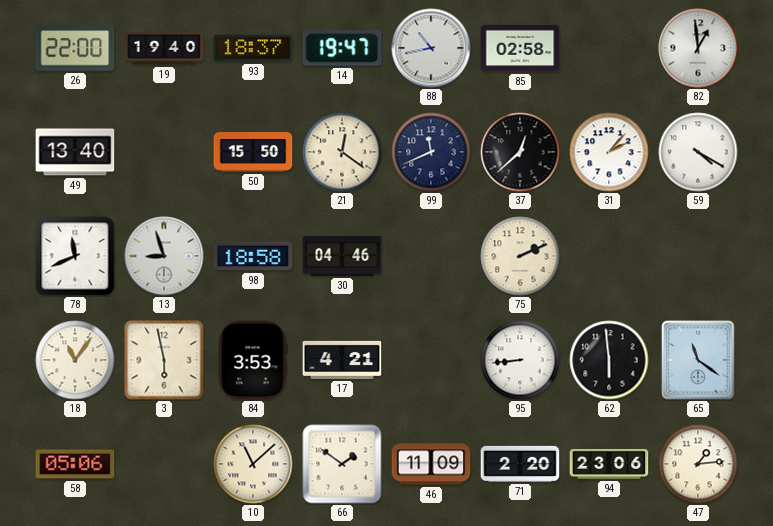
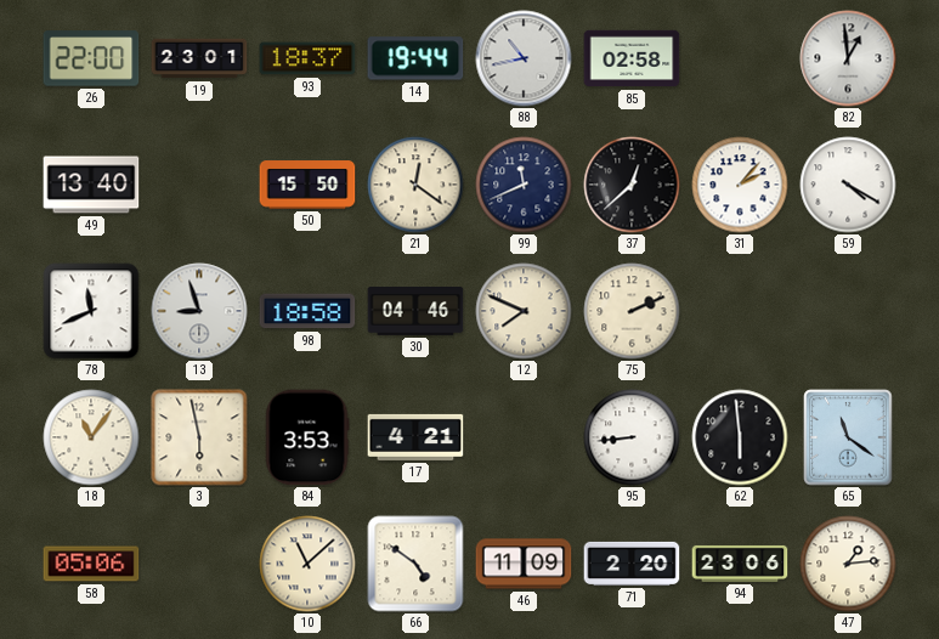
19: 19:40 -> 23:01 (199, 58)
14: 19:47 -> 19:44 (415, 58)
12: none -> 7:49 (524, 311)
66: 1:51 -> 4:51 (415, 564)
